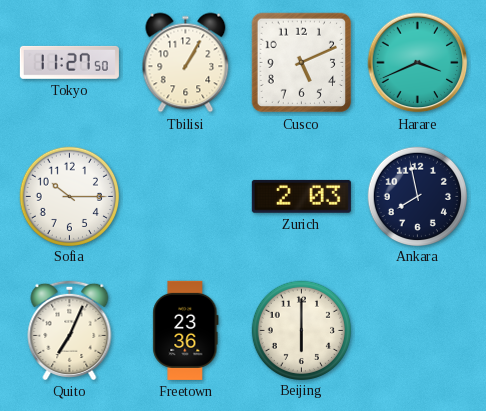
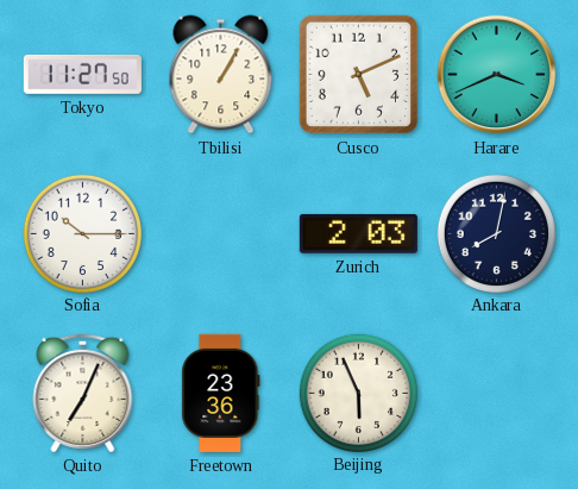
Ankara: 7:58 -> 8:02 (496, 233)
Beijing: 6:00 -> 5:56 (358, 393)
